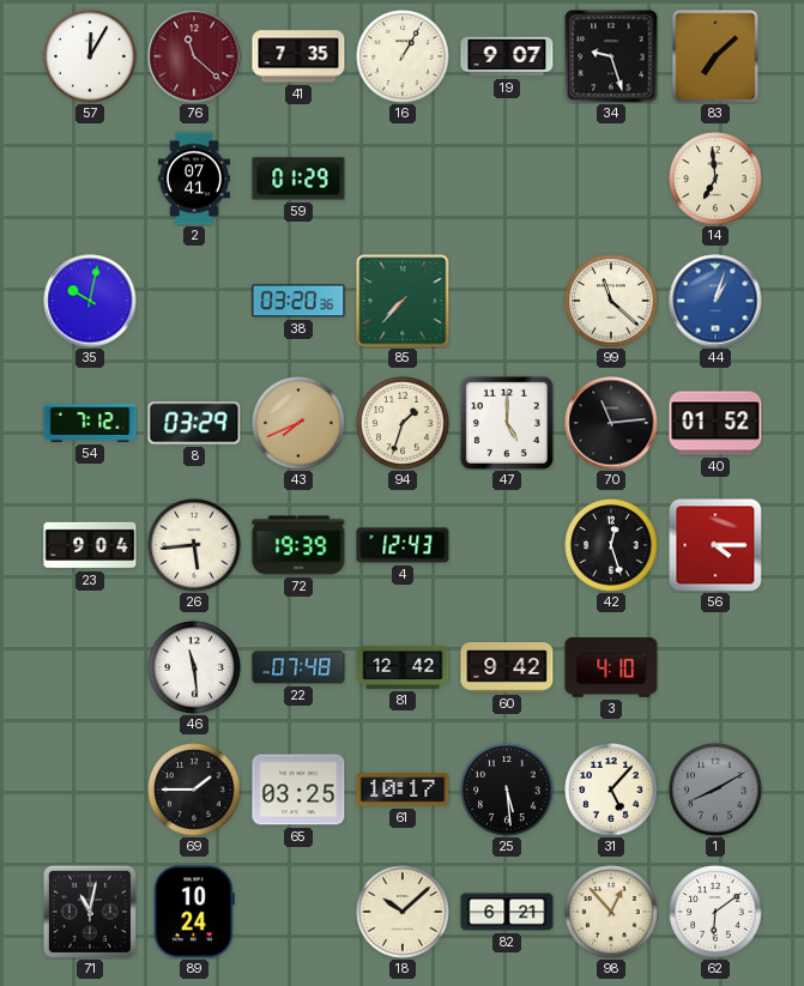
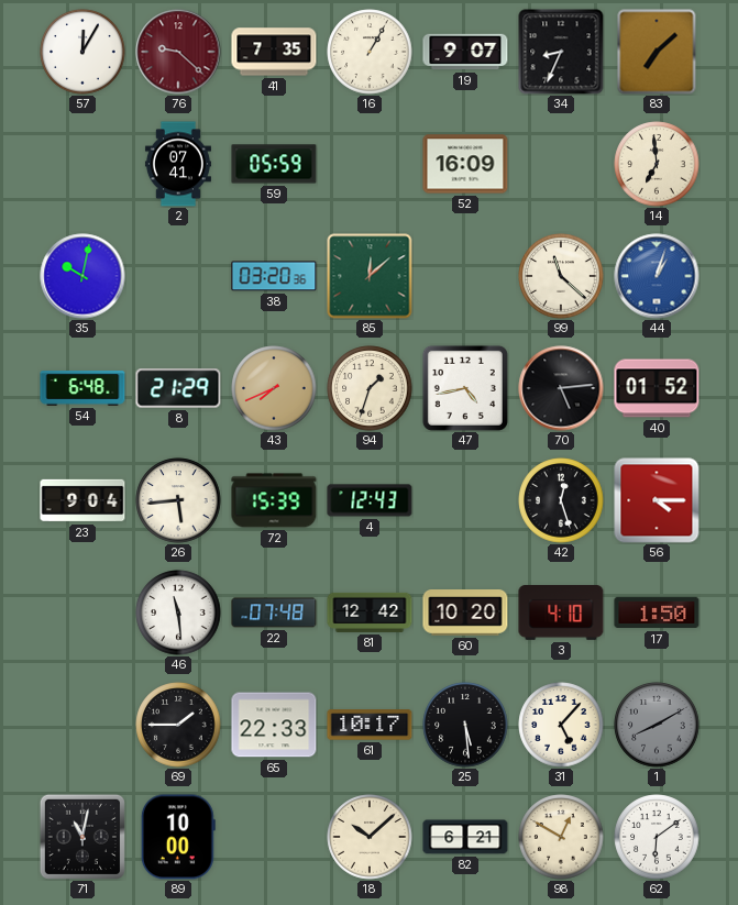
76: 11:22 -> 9:22 (178, 52)
34: 9:27 -> 8:34 (561, 52)
59: 01:29 -> 05:59 (274, 164)
52: none -> 16:09 (465, 164)
85: 7:37 -> 12:08 (370, 276)
54: 7:12 -> 6:48 (82, 388)
8: 03:29 -> 21:29 (178, 388)
47: 5:00 -> 4:43 (465, 388)
70: 11:14 -> 5:14 (561, 388)
72: 19:39 -> 15:39 (274, 500)
60: 9:42 -> 10:20 (465, 614)
17: none -> 1:50 (657, 612)
65: 03:25 -> 22:33 (274, 725)
89: 10:24 -> 10:00 (178, 837)
98: 12:53 -> 12:50 (561, 837)
